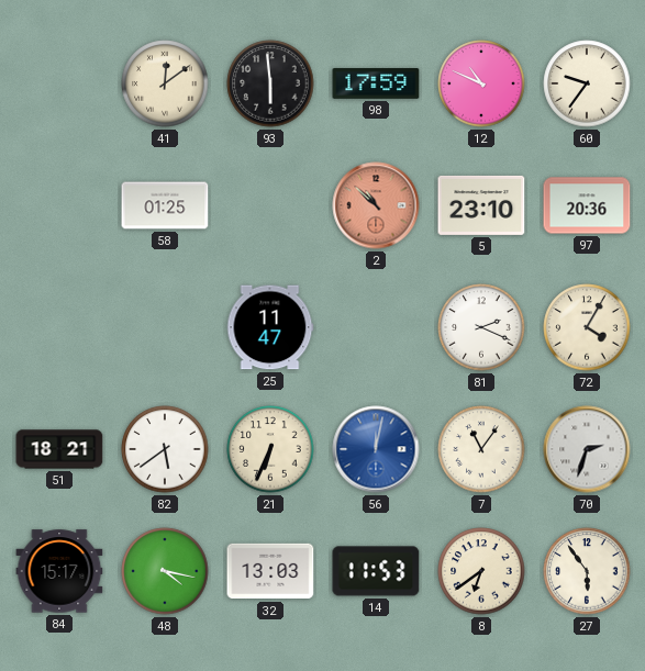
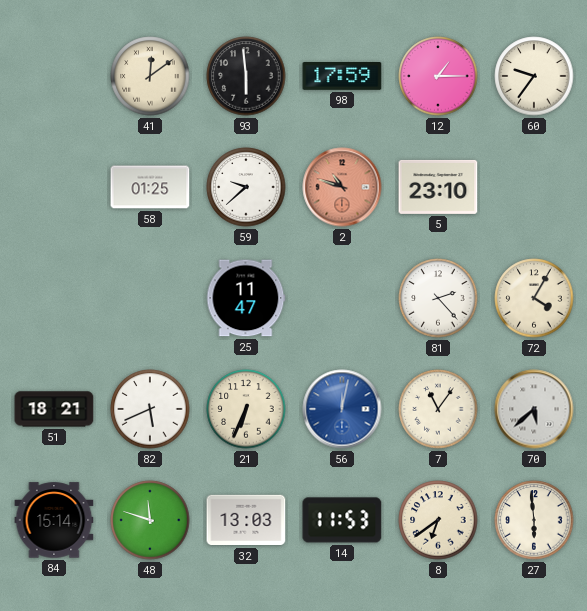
12: 10:49 -> 1:15 (438, 76)
59: none -> 9:38 (246, 187)
2: 10:52 -> 10:48 (342, 187)
97: 20:36 -> none (587, 205)
81: 2:19 -> 2:23 (438, 298)
82: 5:39 -> 5:41 (150, 409)
70: 2:33 -> 5:38 (534, 409)
84: 15:17 -> 15:14 (54, 520)
48: 4:17 -> 11:48 (150, 520)
27: 5:54 -> 5:59 (534, 520)
